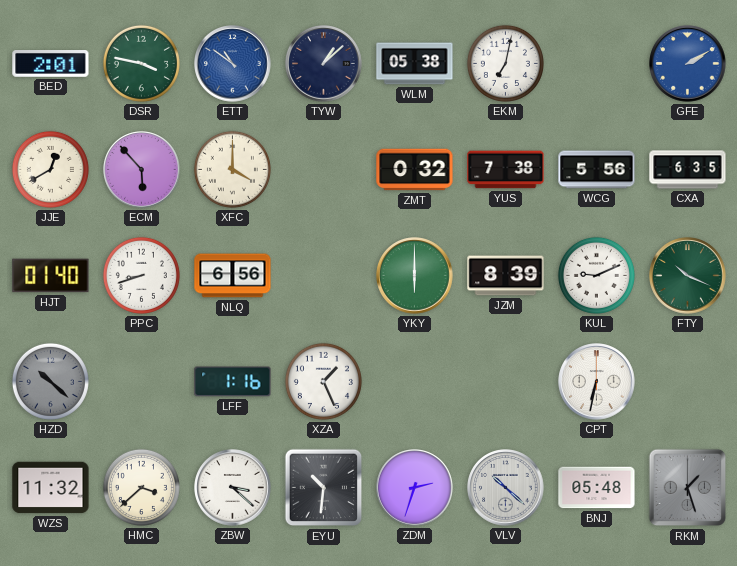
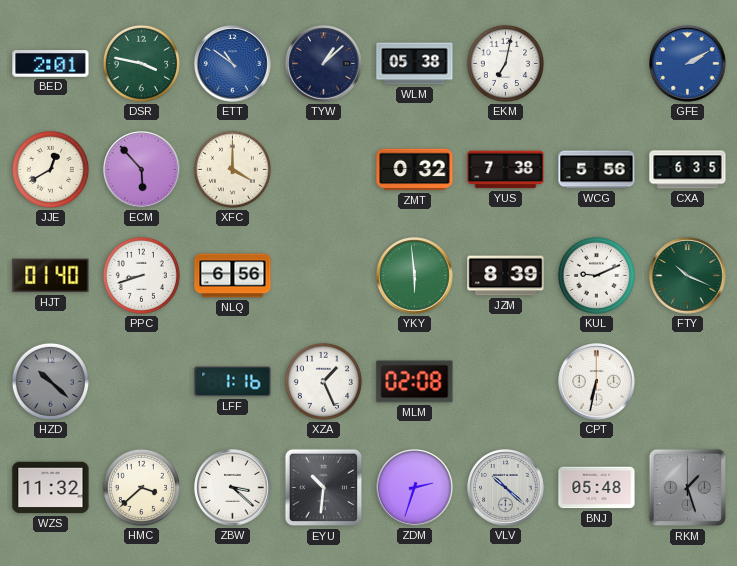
YKY: 6:00 -> 5:59 (415, 276)
MLM: none -> 02:08 (415, 382)
